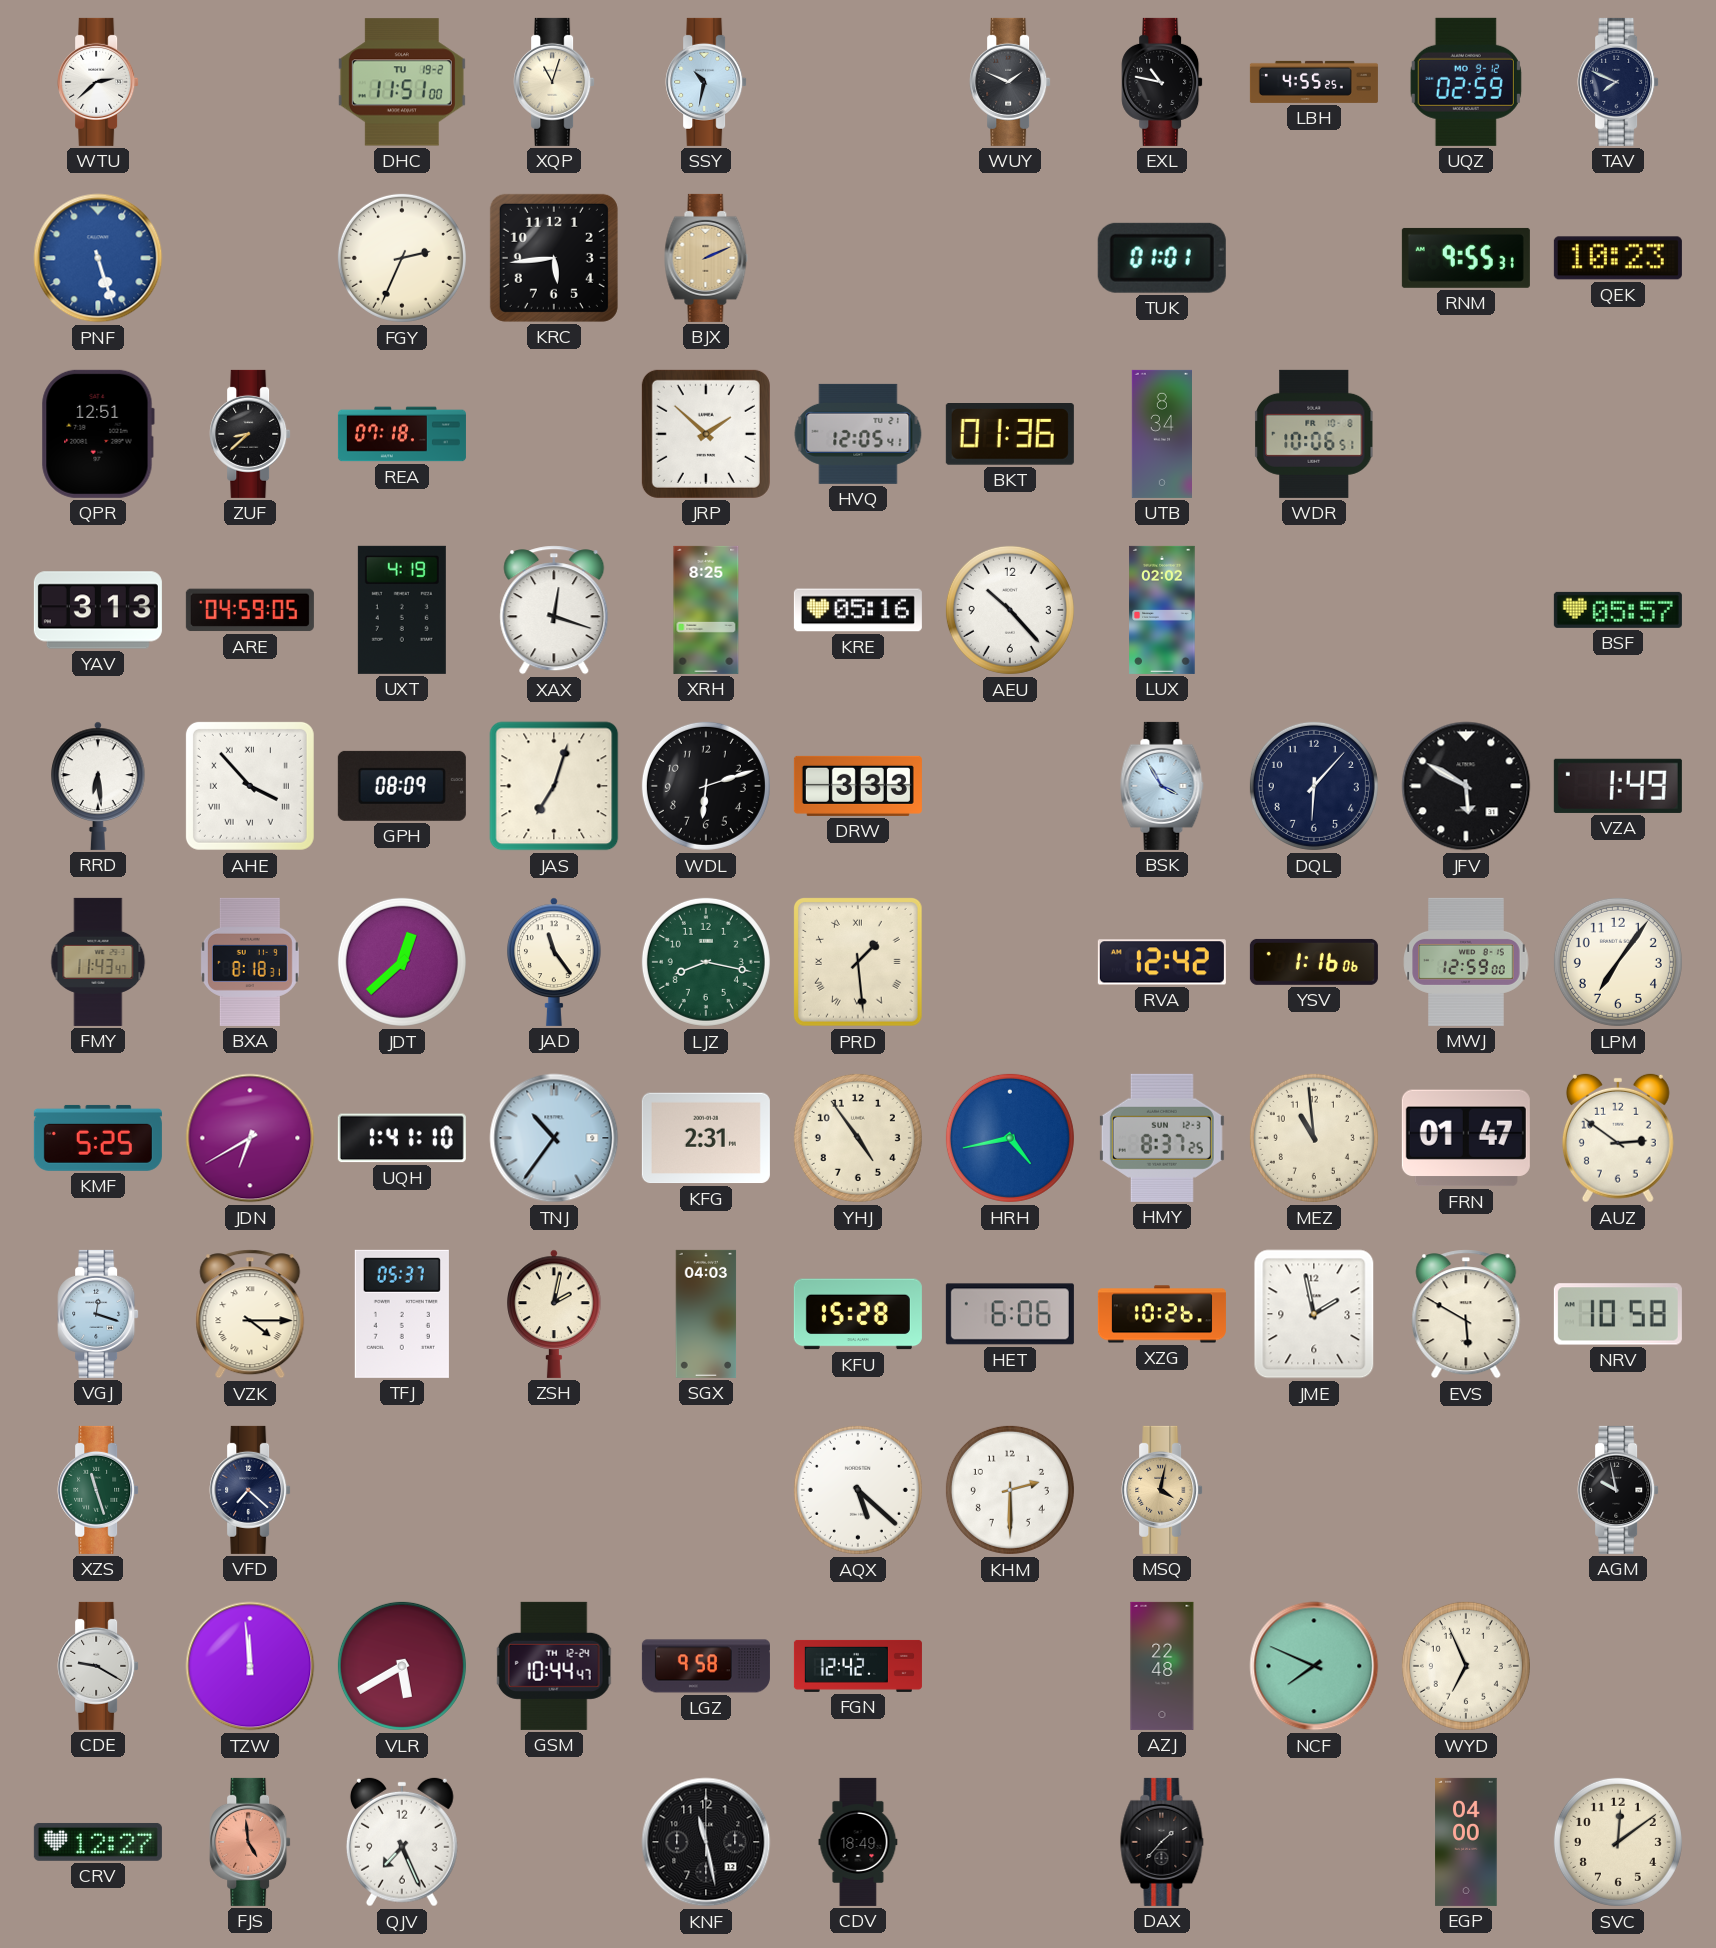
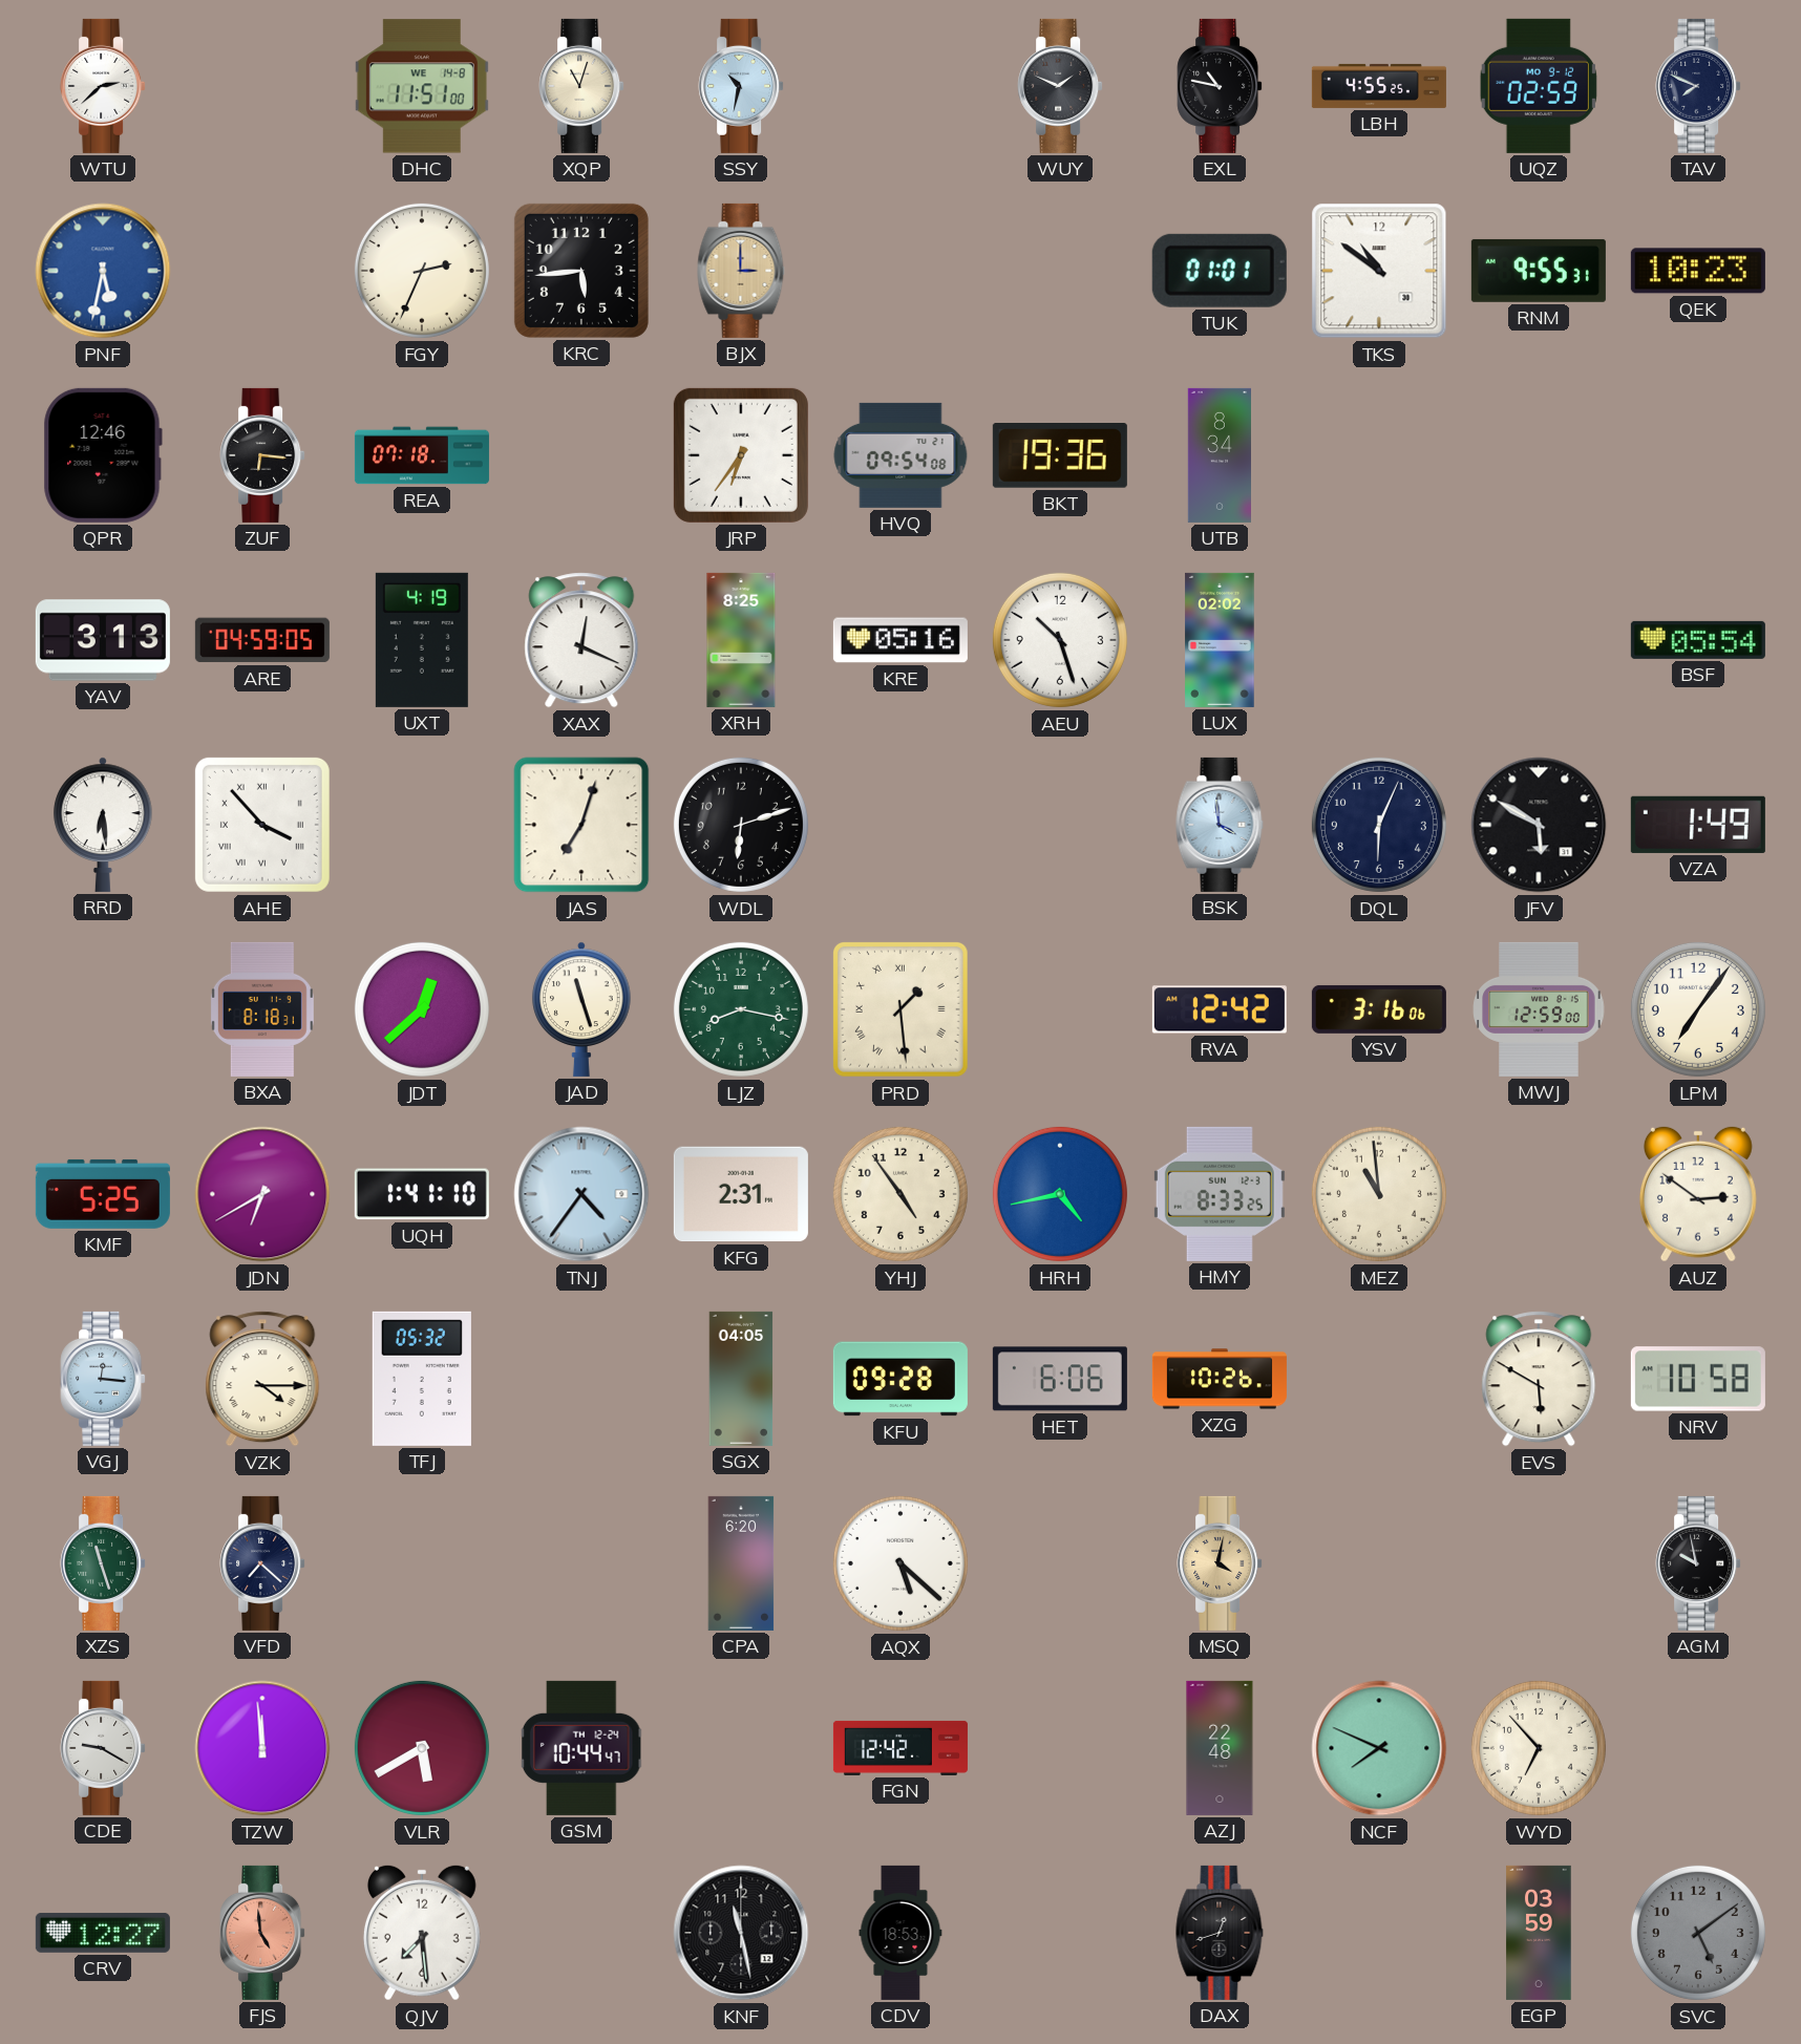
DHC date: TU 19-2 -> WE 14-8 (422, 86)
PNF: 5:27 -> 5:32 (103, 271)
BJX: 2:11 -> 3:00 (741, 271)
TKS: none -> 10:51 (1379, 271)
QPR: 12:51 -> 12:46 (103, 455)
ZUF: 8:38 -> 6:16 (262, 455)
JRP: 1:52 -> 6:36 (741, 455)
HVQ: 12:05 -> 09:54 (900, 455)
BKT: 01:36 -> 19:36 (1060, 456)
WDR: 10:06 -> none (1314, 434)
XAX: 12:18 -> 12:19 (581, 640)
AEU: 10:23 -> 10:27 (1060, 640)
BSF: 05:57 -> 05:54 (1698, 640)
GPH: 08:09 -> none (402, 786)
DRW: 3:33 -> none (858, 786)
BSK: 3:55 -> 3:59 (1220, 825)
DQL: 6:07 -> 6:04 (1379, 825)
FMY: 11:43 -> none (98, 962)
JAD: 11:24 -> 11:27 (581, 1009)
YSV: 1:16 -> 3:16 (1379, 1009)
TNJ: 10:36 -> 4:36 (581, 1194)
HMY: 8:37 -> 8:33 (1220, 1194)
FRN: 01:47 -> none (1466, 1138)
VGJ: 12:18 -> 12:16 (103, 1379)
TFJ: 05:37 -> 05:32 (422, 1379)
ZSH: 2:02 -> none (554, 1314)
SGX: 04:03 -> 04:05 (741, 1379)
KFU: 15:28 -> 09:28 (900, 1379)
JME: 1:58 -> none (1314, 1314)
CPA: none -> 6:20 (741, 1563)
KHM: 2:30 -> none (1010, 1490)
LGZ: 9:58 -> none (706, 1666)
WYD: 6:56 -> 6:53 (1539, 1748)
QJV: 7:26 -> 7:29 (422, 1933)
CDV: 18:49 -> 18:53 (900, 1933)
DAX: 1:37 -> 12:42 (1220, 1933)
EGP: 04:00 -> 03:59 (1539, 1933)
SVC: 12:09 -> 5:09 (1698, 1933)
SVC dial: cream -> grey (1698, 1933)
